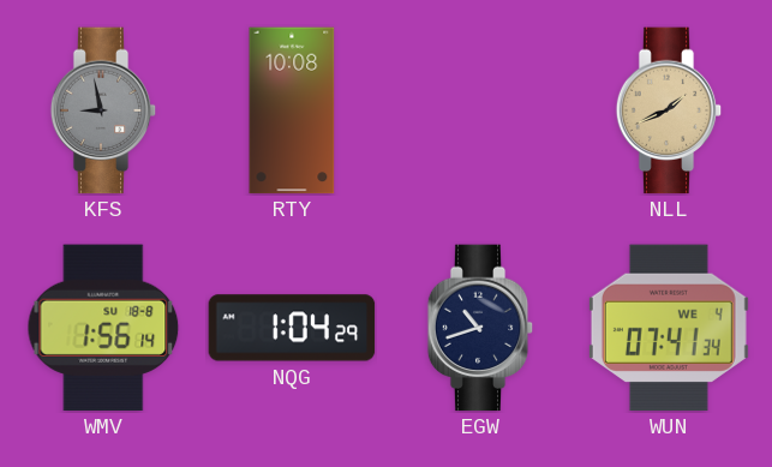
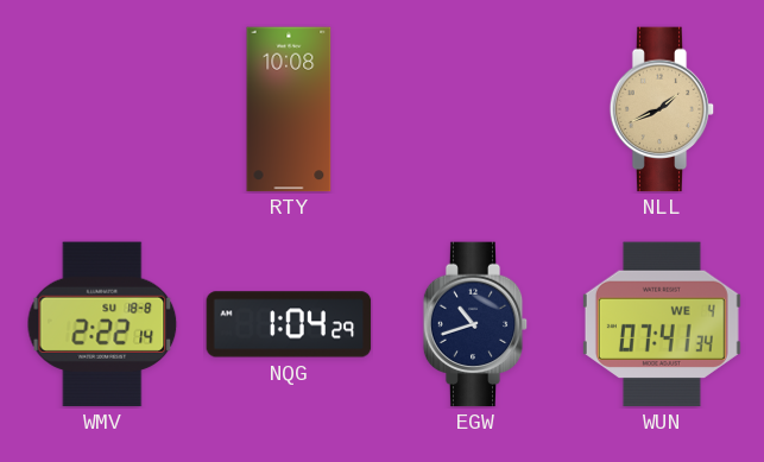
KFS: 8:58 -> none (103, 110)
WMV: 1:56 -> 2:22 (102, 324)
